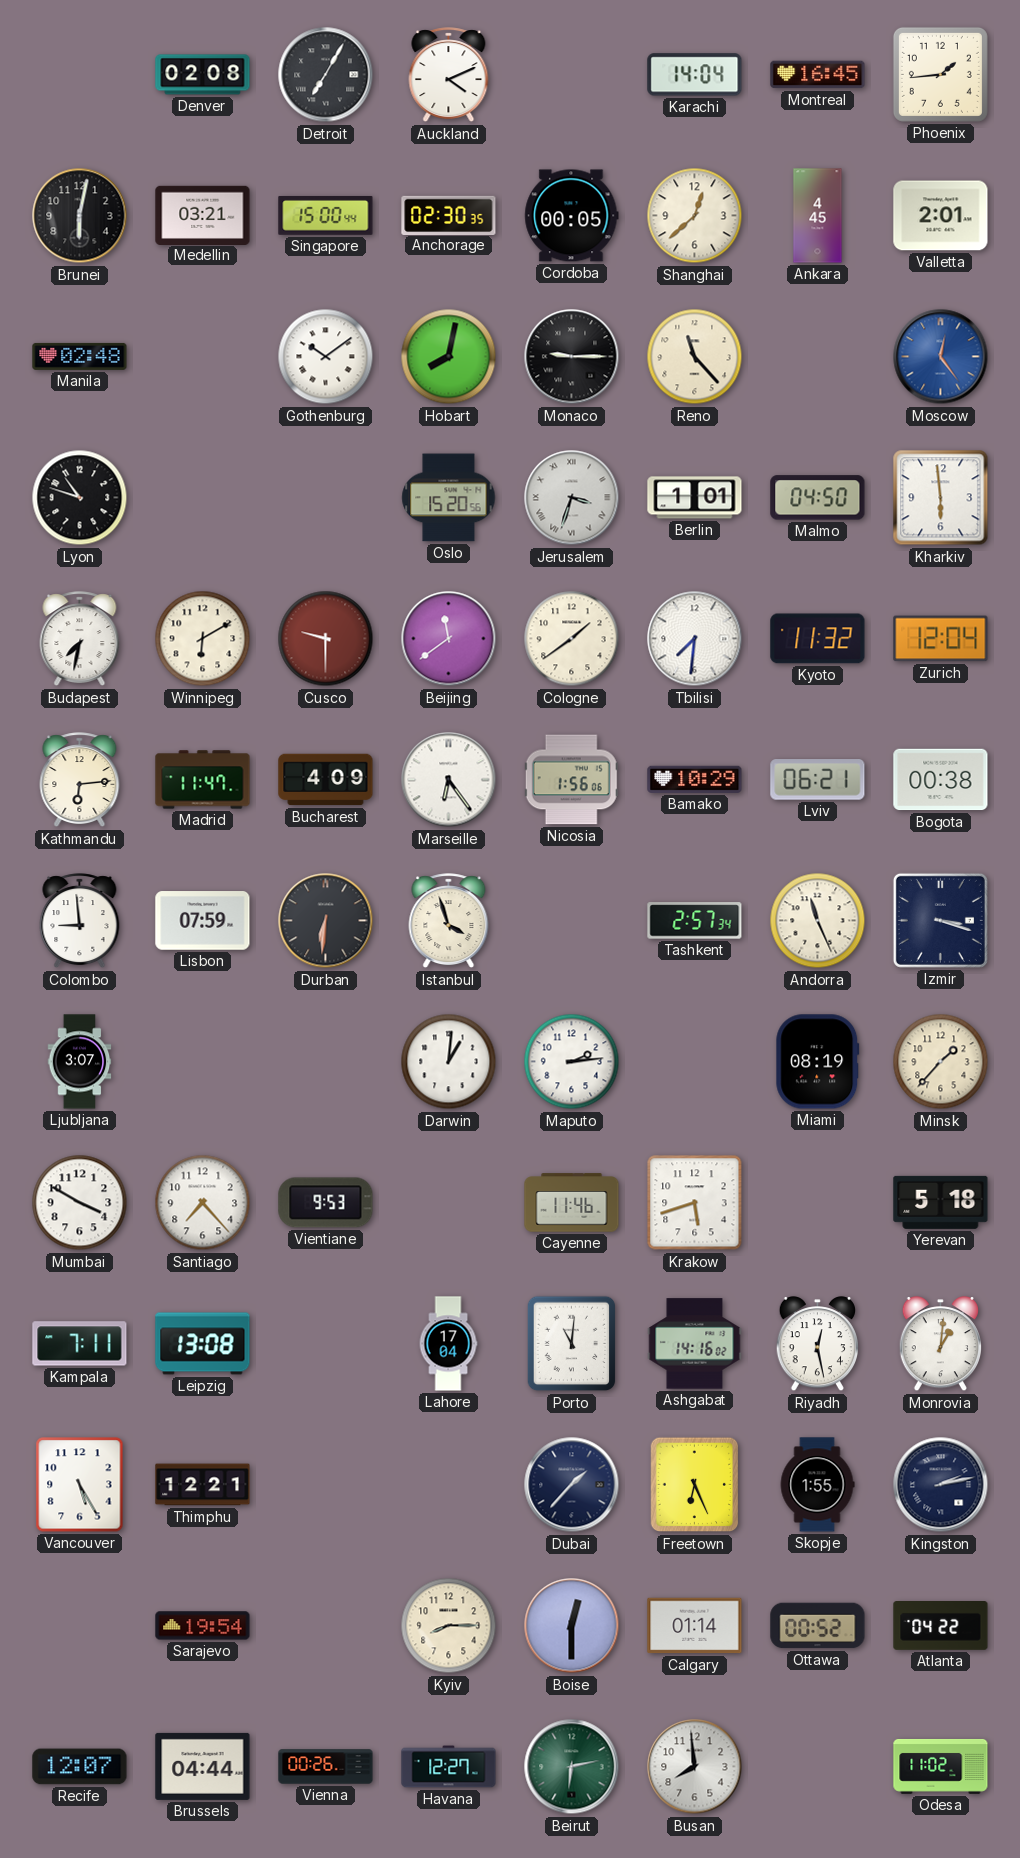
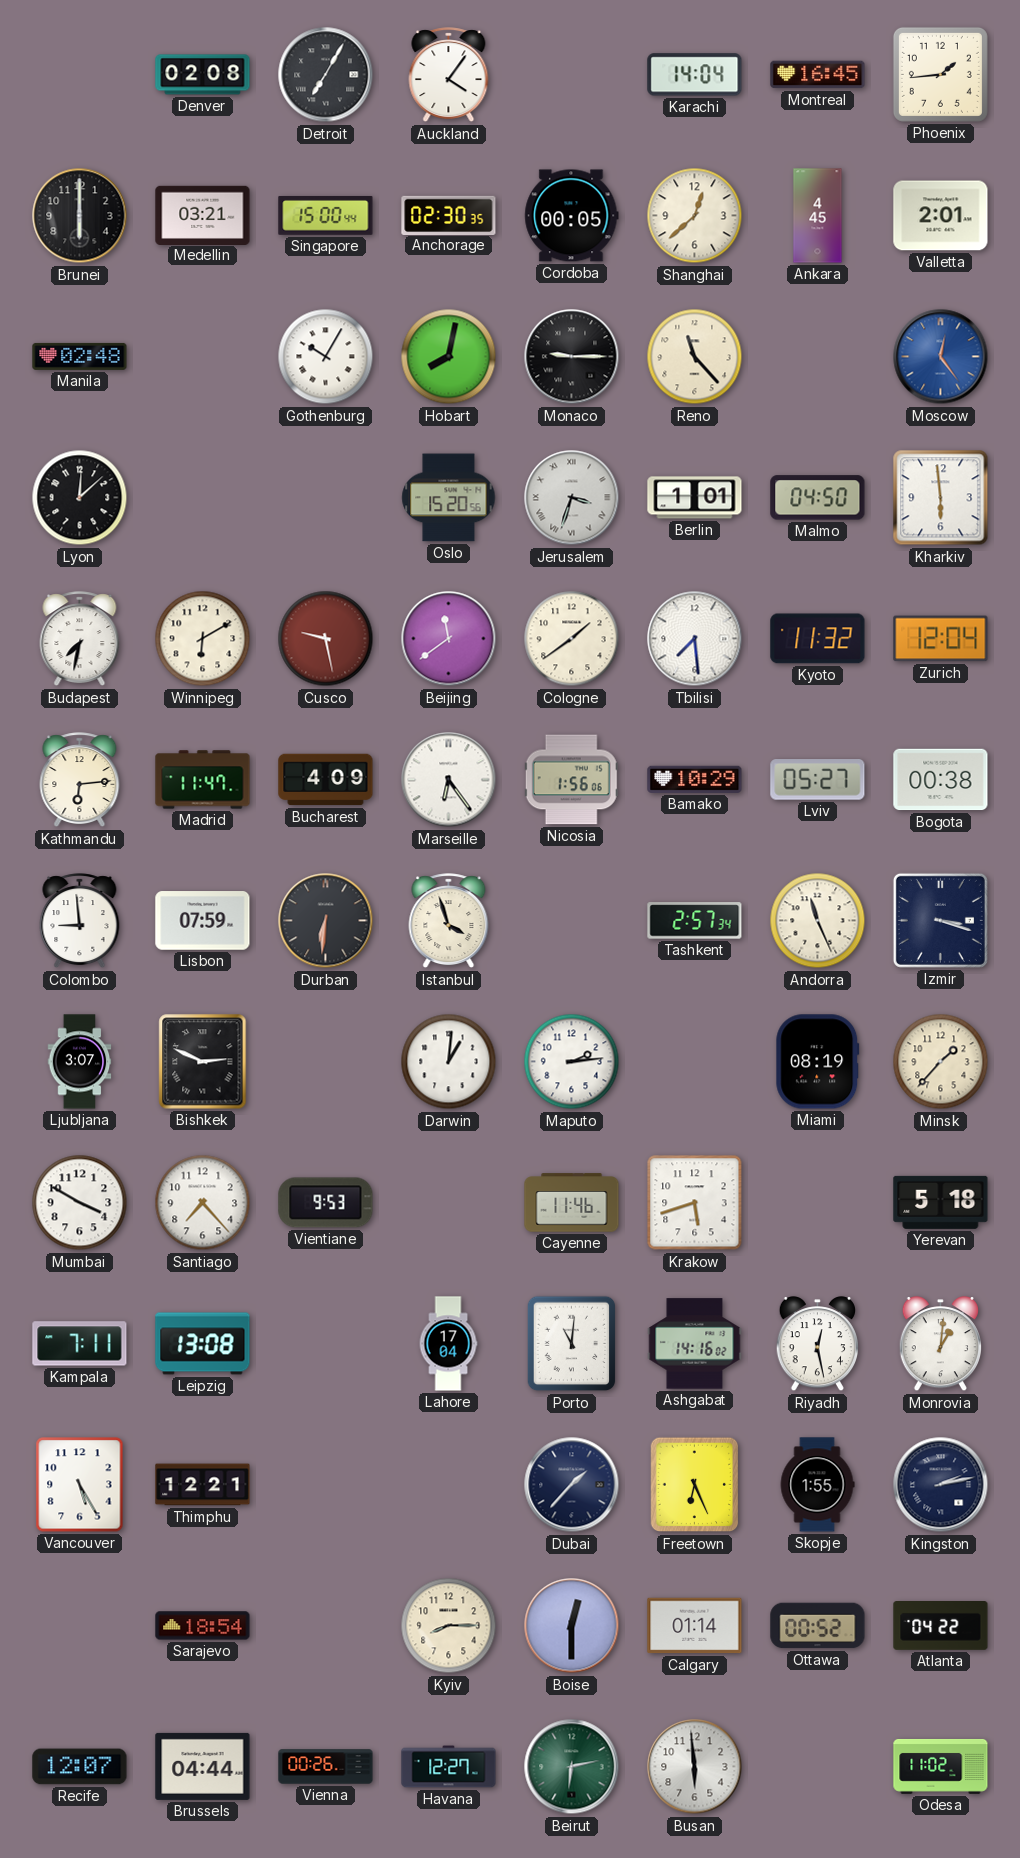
Auckland: 4:11 -> 4:06 (449, 75)
Brunei: 6:02 -> 6:00 (80, 216)
Gothenburg: 10:09 -> 10:05 (326, 357)
Lyon: 10:48 -> 12:08 (80, 498)
Cusco: 9:30 -> 9:28 (326, 639)
Tbilisi: 7:31 -> 7:29 (695, 639)
Lviv: 06:21 -> 05:27 (818, 780)
Bishkek: none -> 2:49 (203, 1062)
Sarajevo: 19:54 -> 18:54 (203, 1626)
Busan: 7:59 -> 5:59 (695, 1767)
